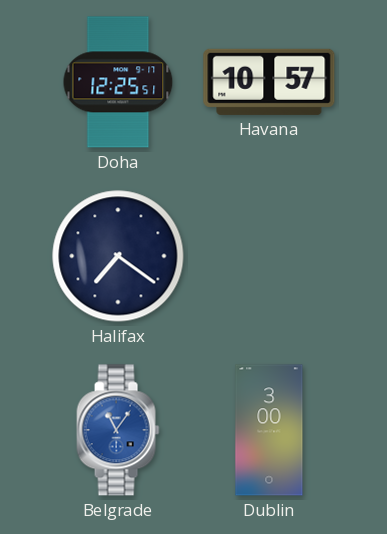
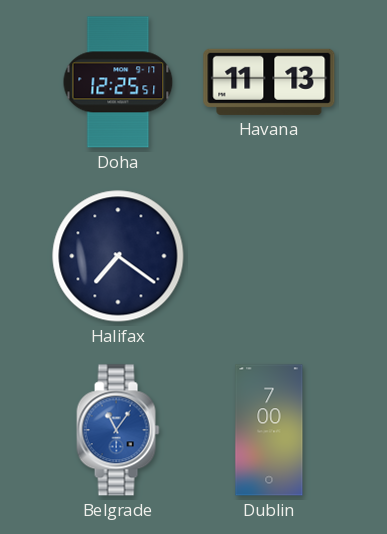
Havana: 10:57 -> 11:13 (269, 82)
Dublin: 3:00 -> 7:00 (269, 430)
